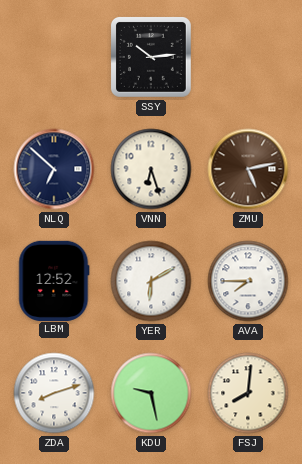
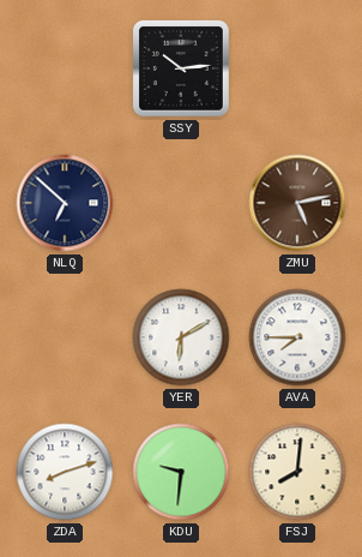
VNN: 6:27 -> none (151, 169)
LBM: 12:52 -> none (54, 280)
KDU: 9:28 -> 9:31 (181, 472)
